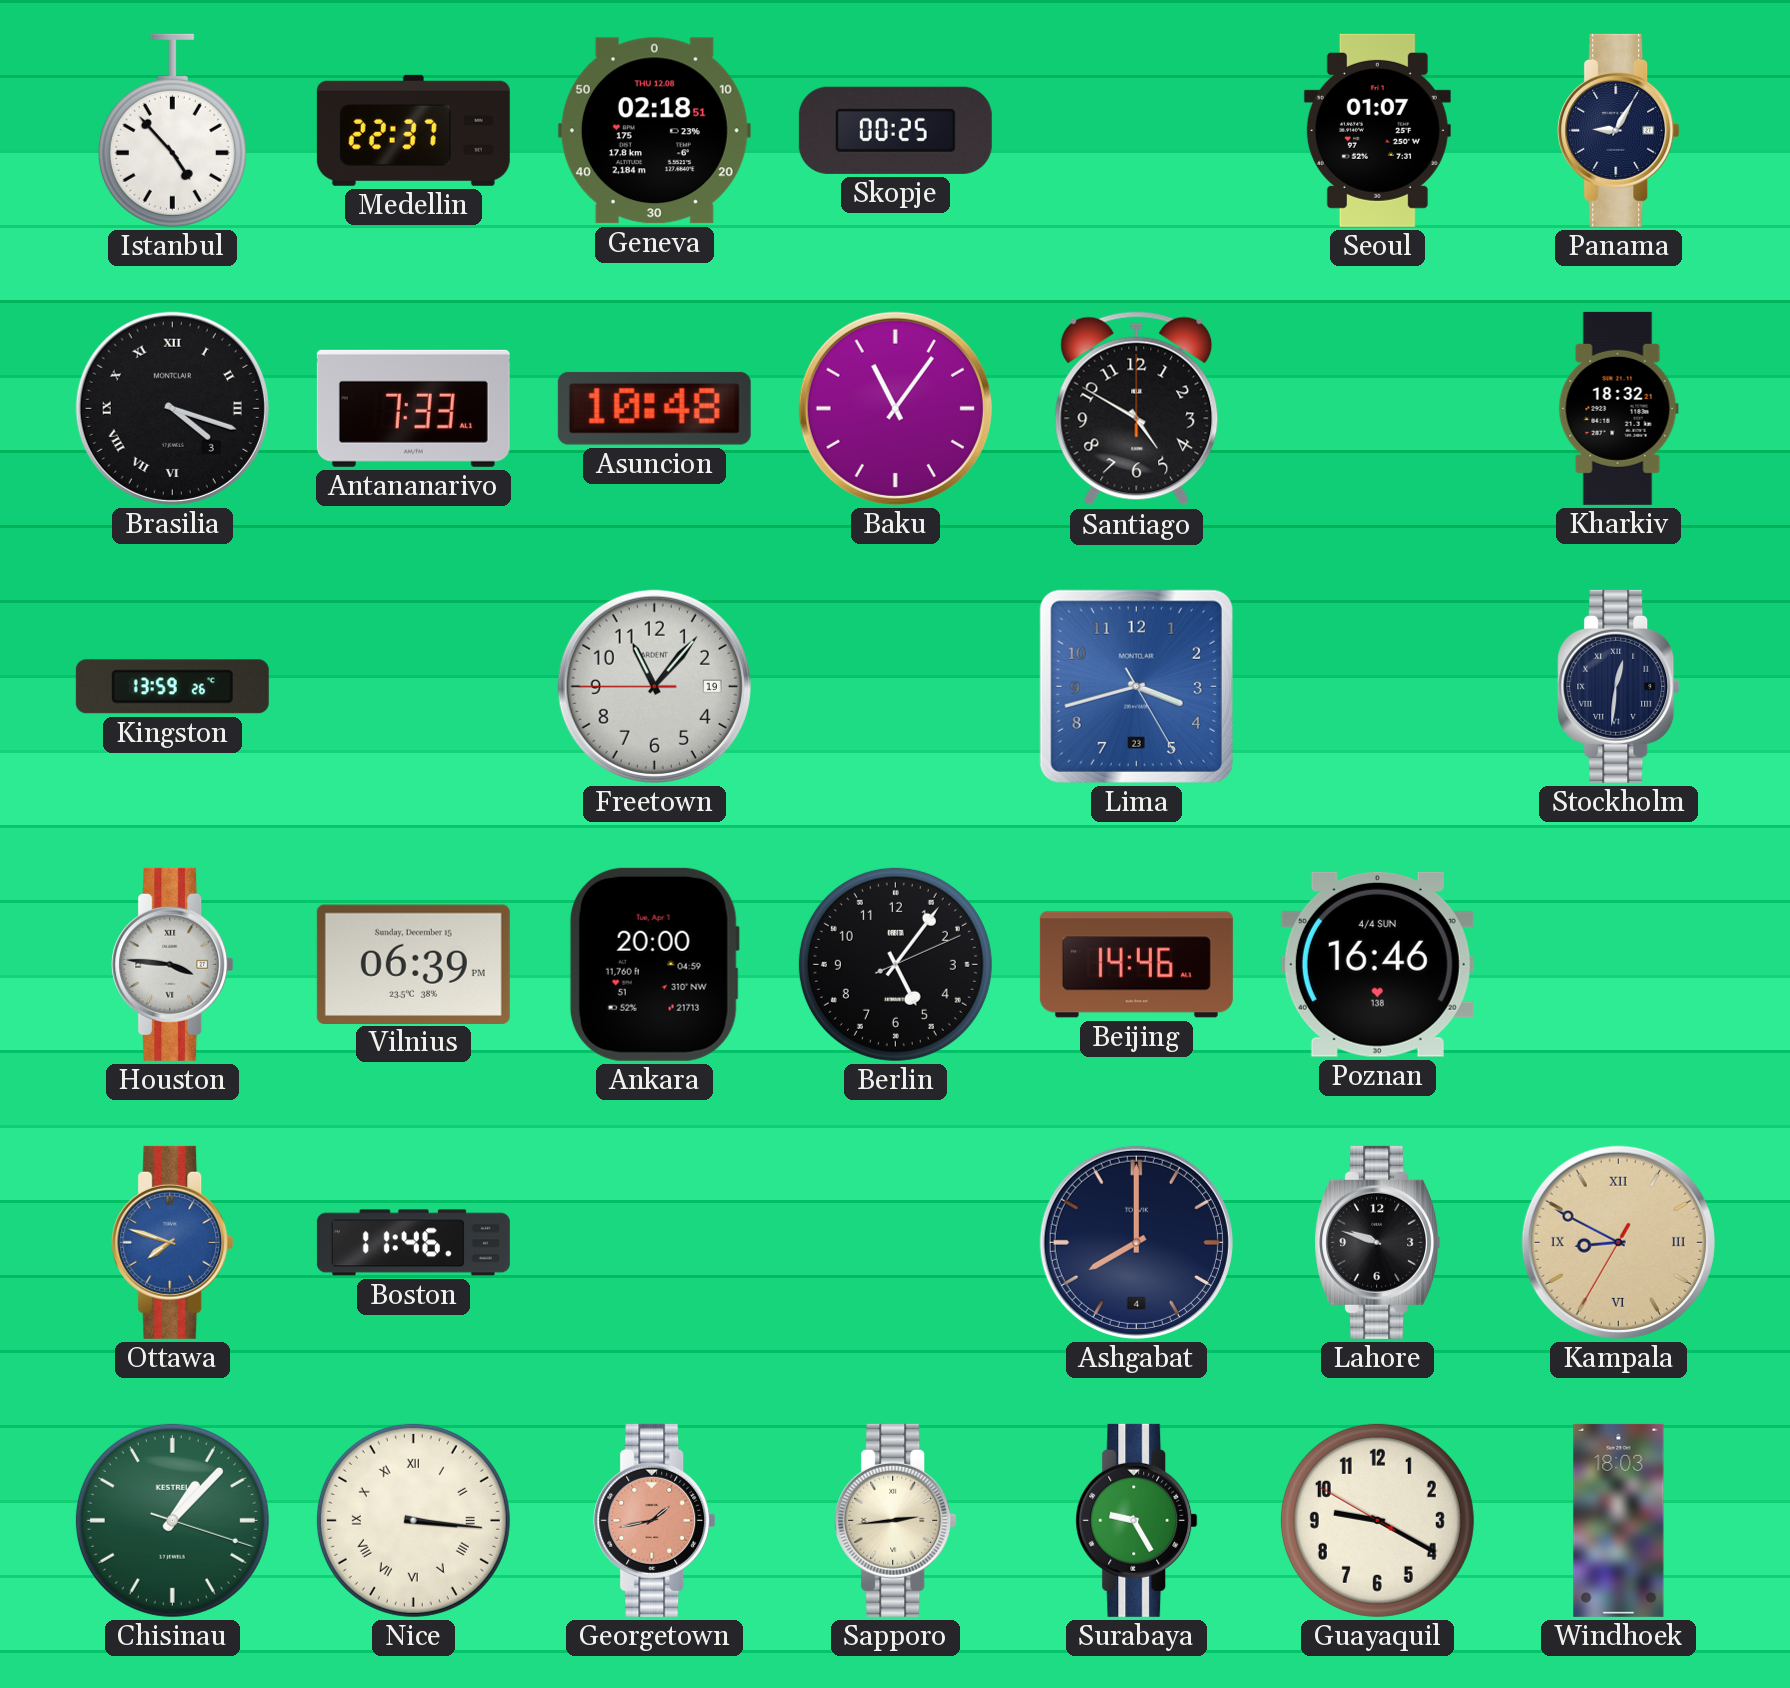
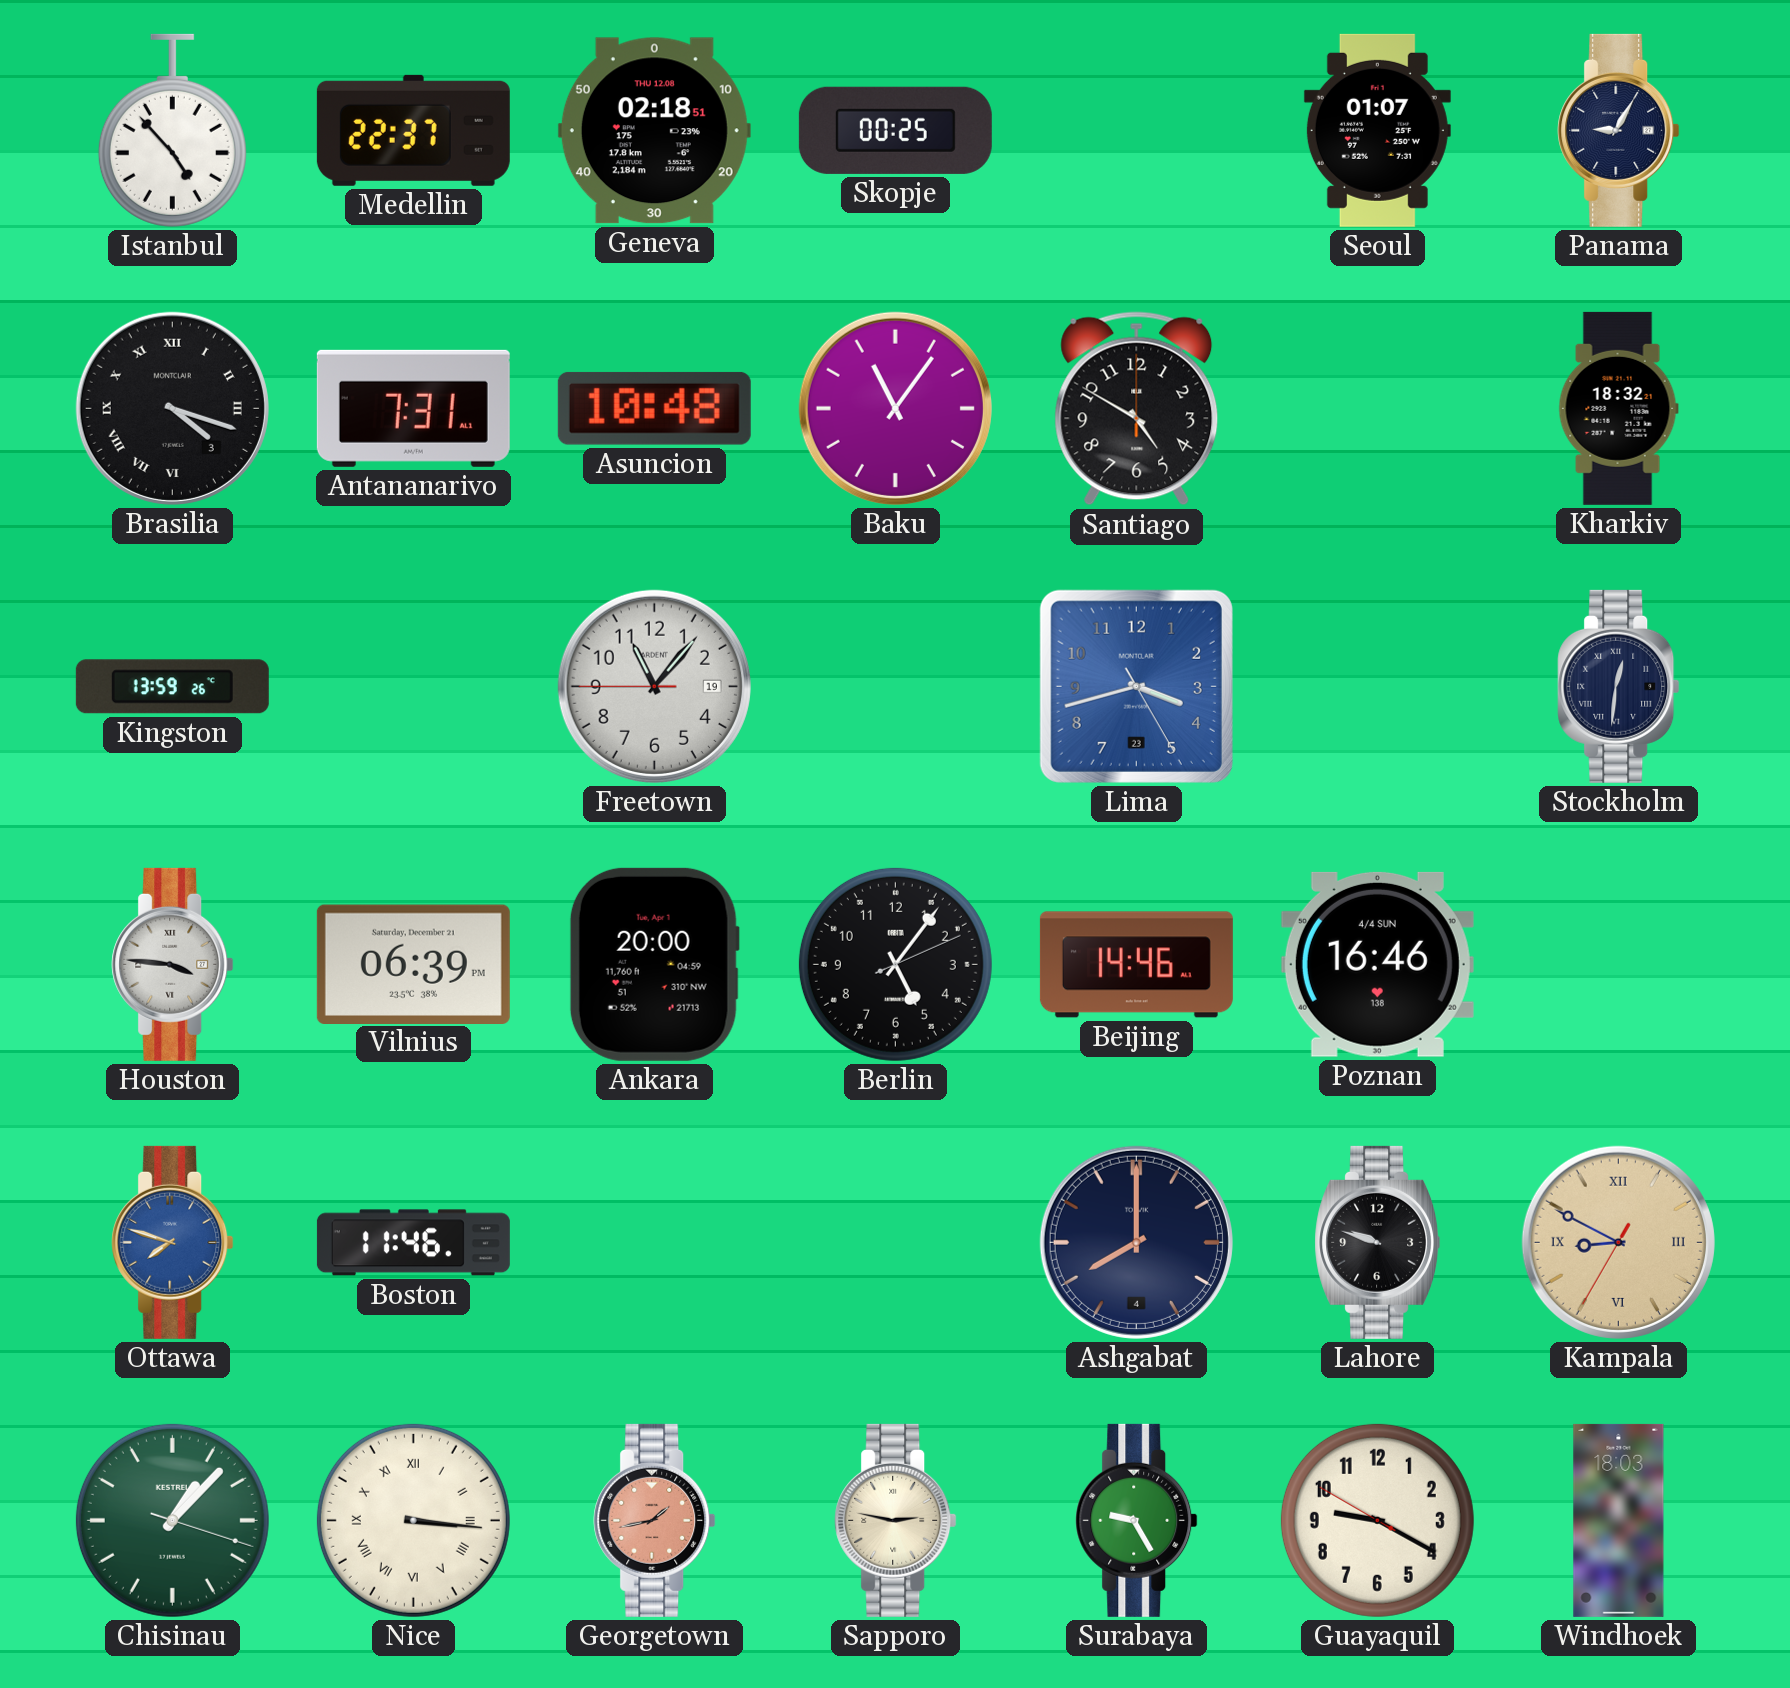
Antananarivo: 7:33 -> 7:31 (413, 408)
Vilnius date: Sunday, December 15 -> Saturday, December 21 (413, 964)
Sapporo: 2:44 -> 2:47 (896, 1520)
